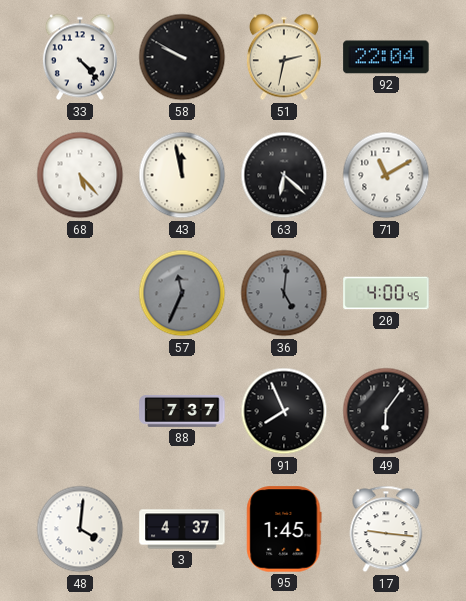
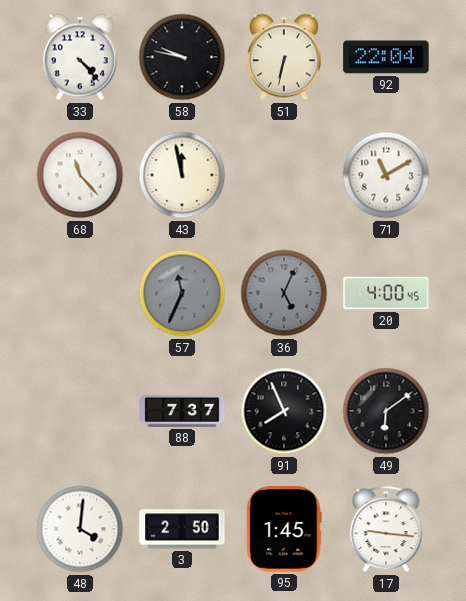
58: 9:50 -> 9:47 (182, 57)
51: 2:32 -> 6:32 (284, 57)
68: 5:23 -> 11:23 (80, 175)
63: 6:22 -> none (284, 175)
36: 5:01 -> 5:04 (284, 293)
49: 6:06 -> 6:09 (386, 411)
3: 4:37 -> 2:50 (182, 529)
